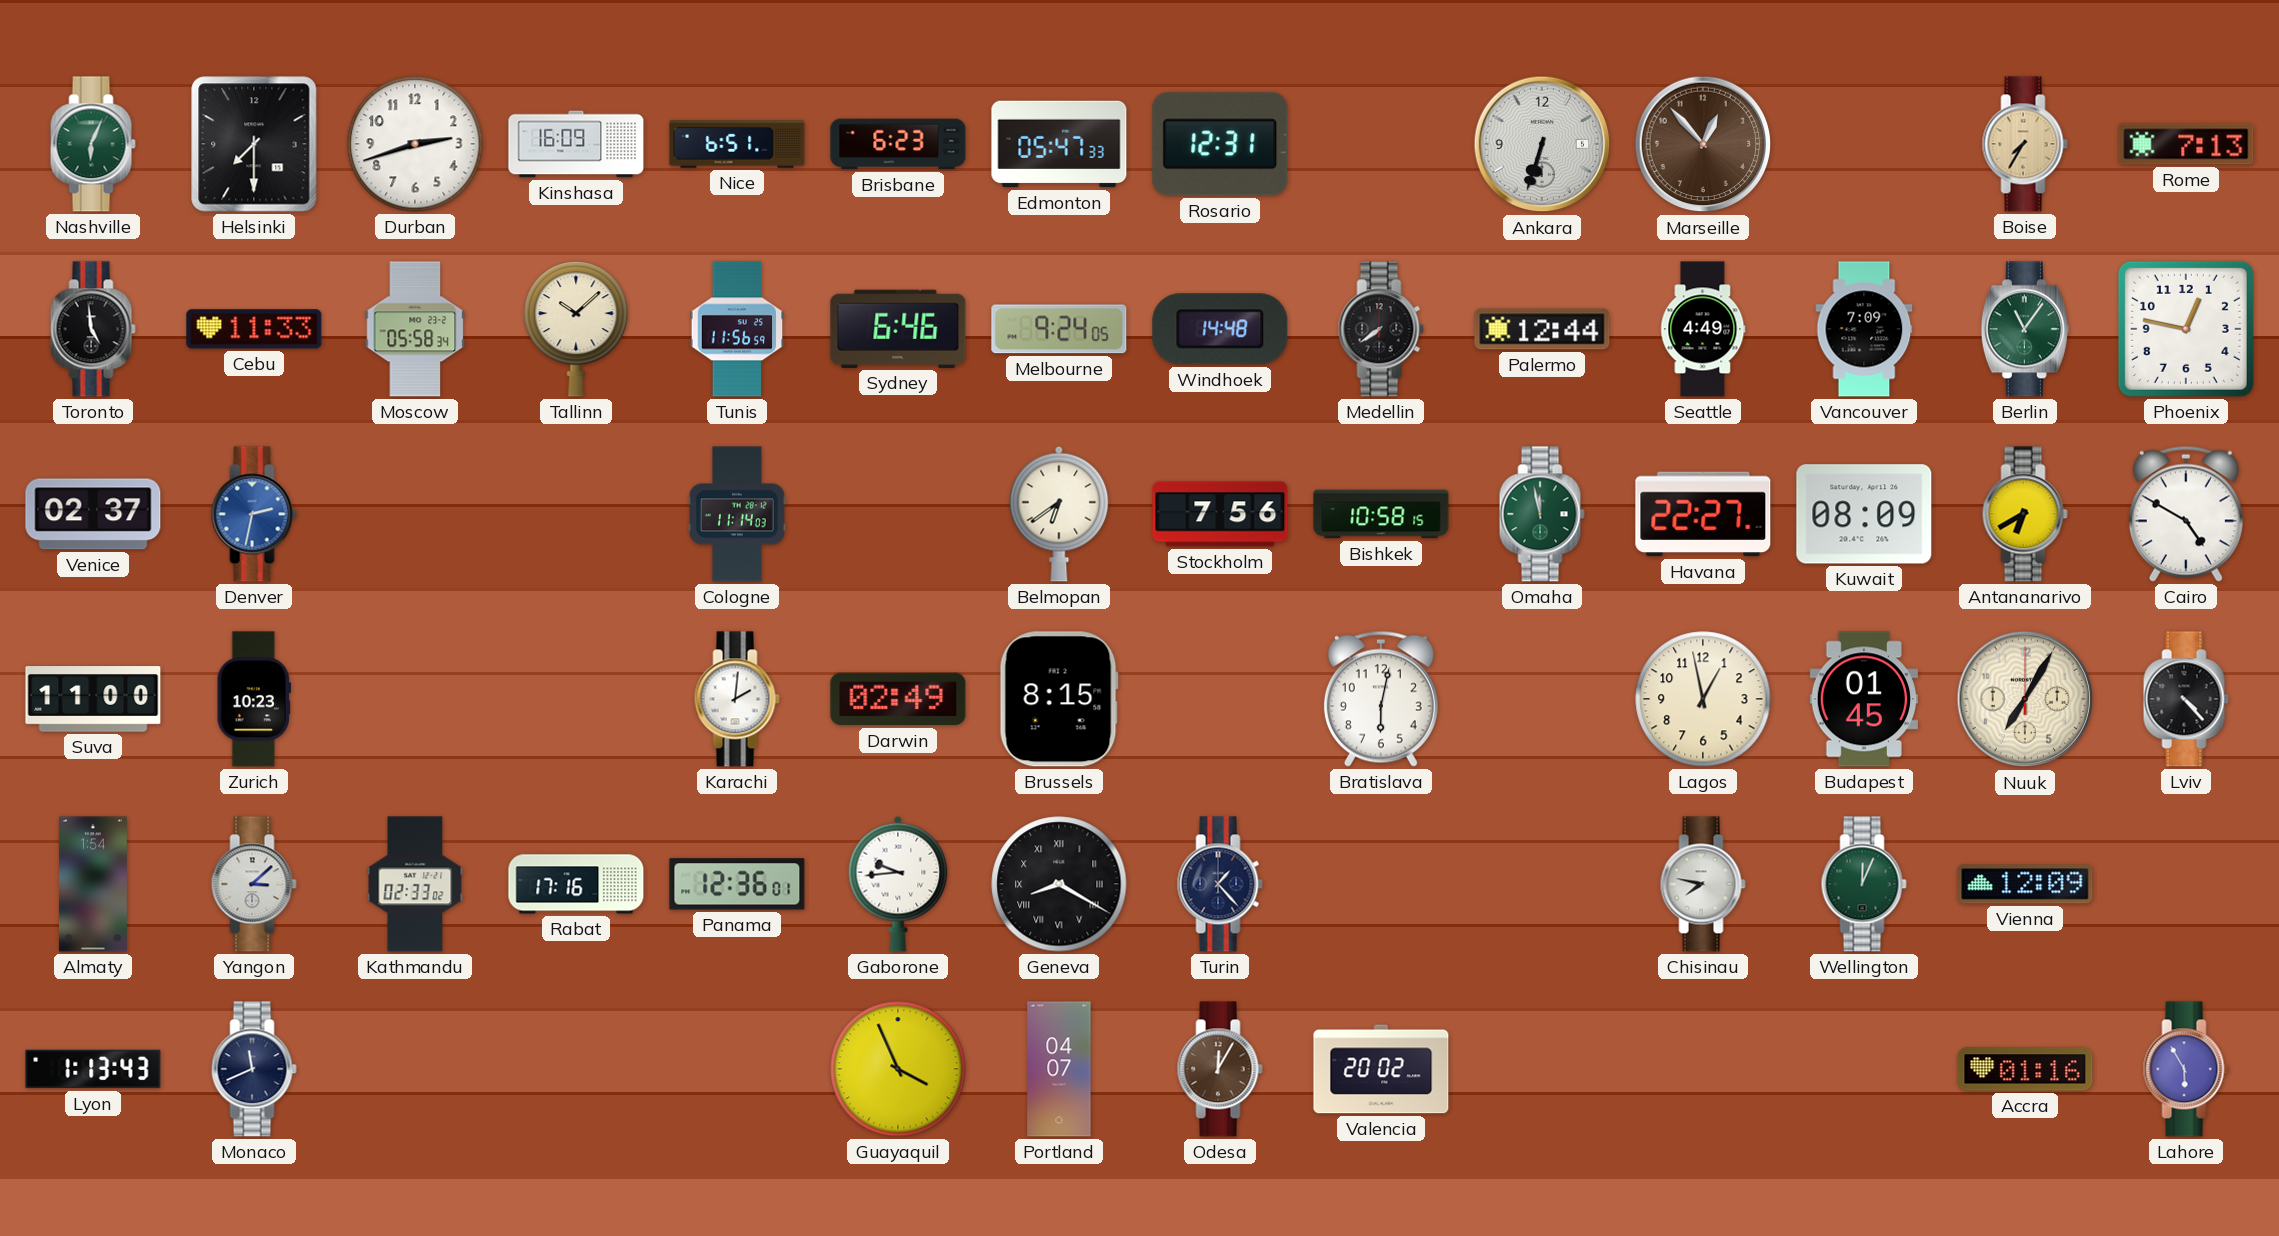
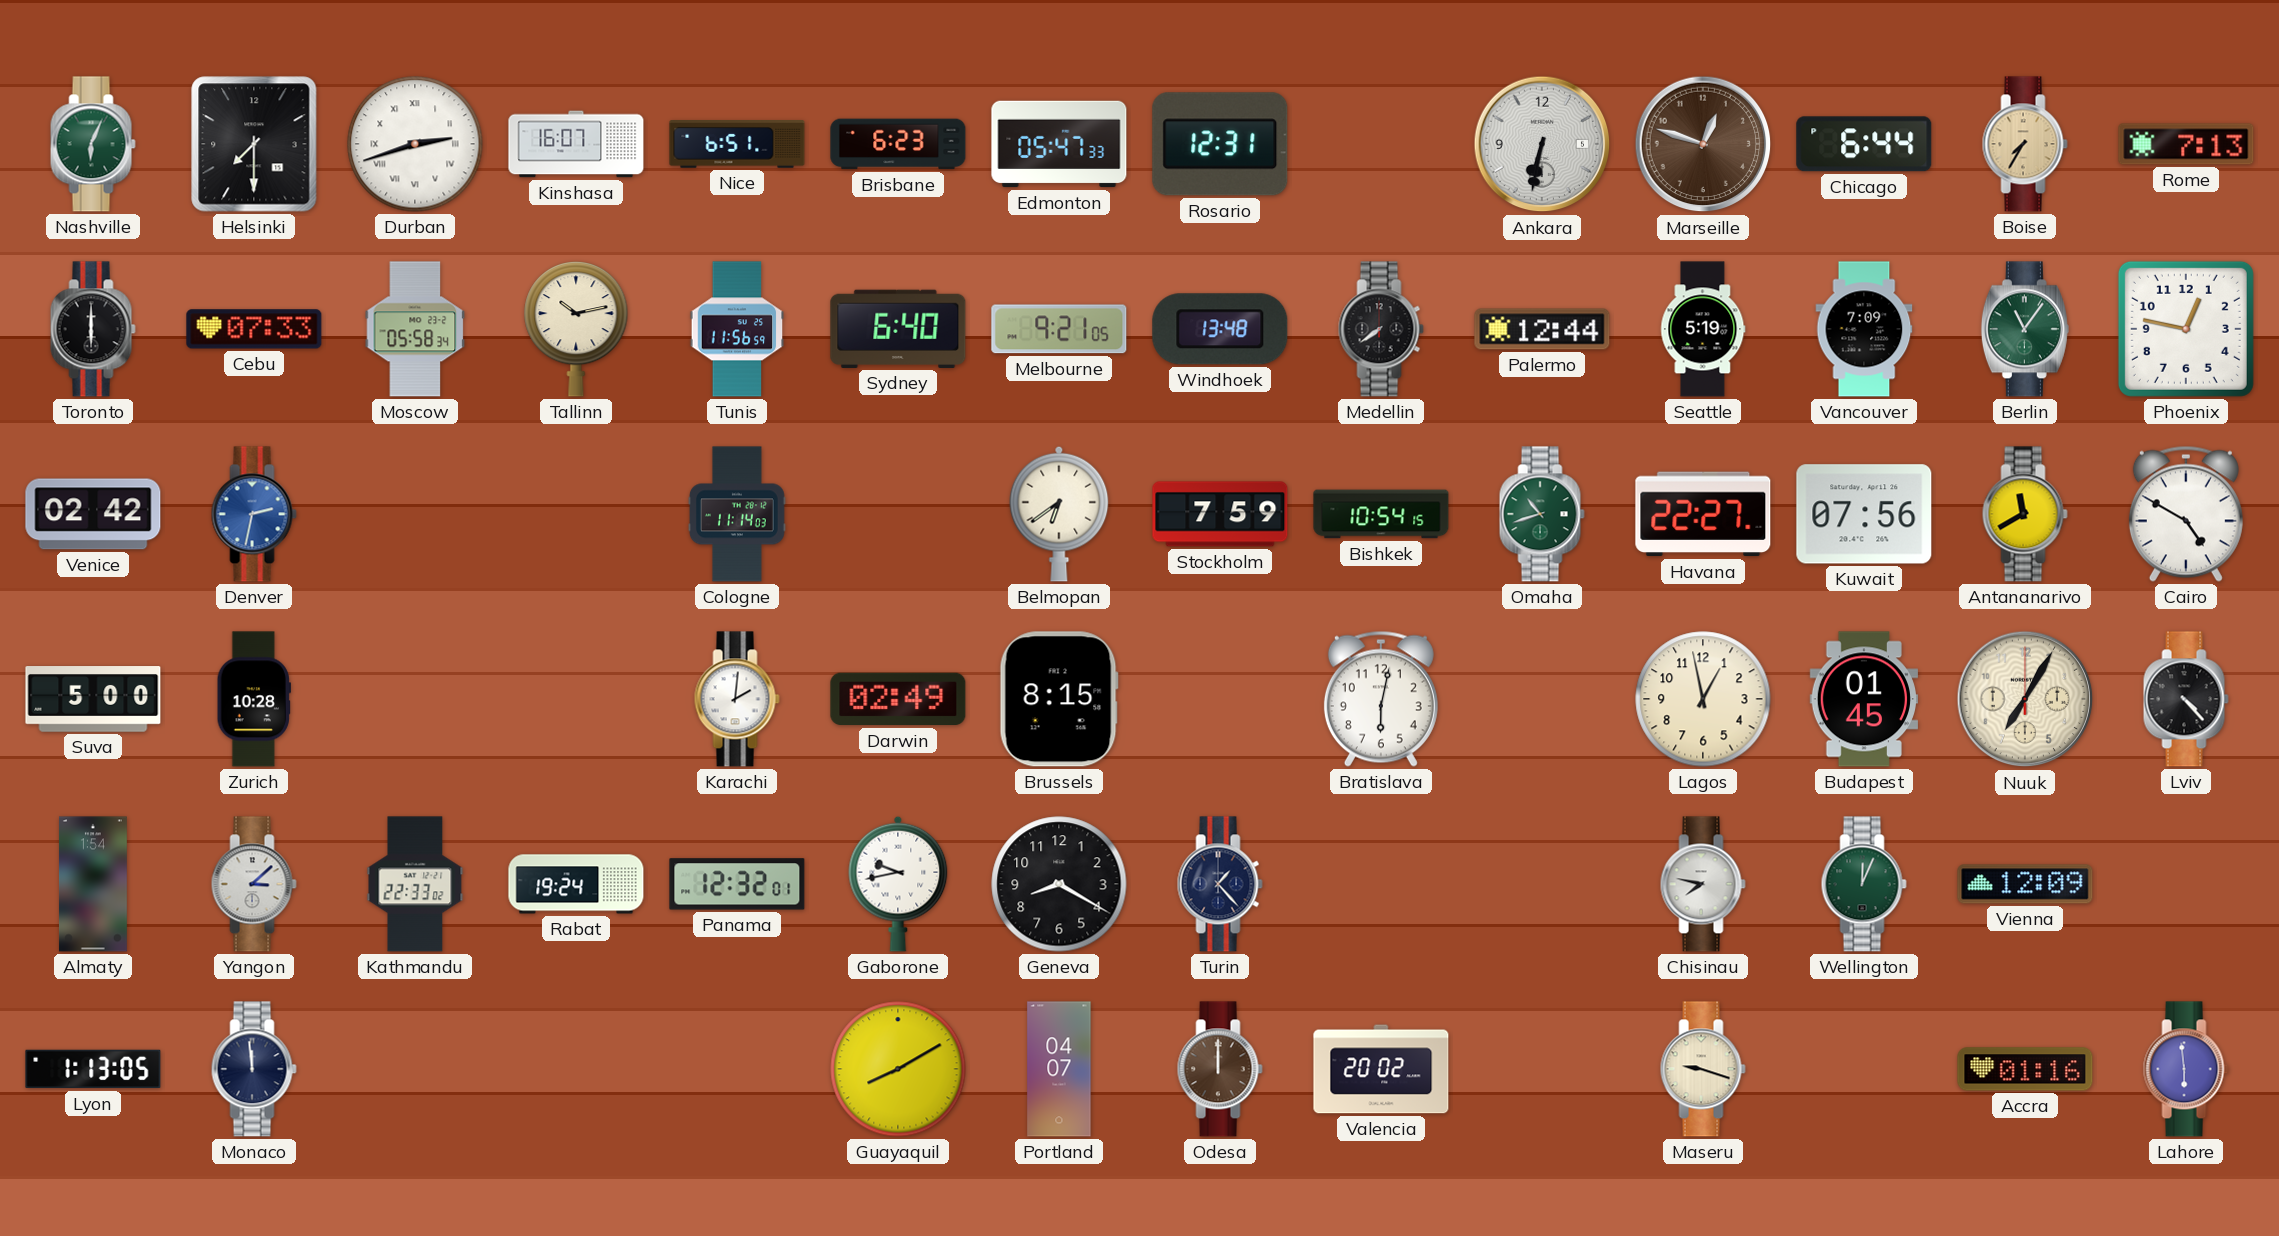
Durban numerals: Arabic -> Roman (415, 144)
Kinshasa: 16:09 -> 16:07 (576, 144)
Ankara: 6:33 -> 6:32 (1542, 144)
Marseille: 12:53 -> 12:48 (1703, 144)
Chicago: none -> 6:44 (1864, 144)
Toronto: 4:59 -> 6:00 (93, 329)
Cebu: 11:33 -> 07:33 (254, 329)
Tallinn: 10:08 -> 10:13 (576, 330)
Sydney: 6:46 -> 6:40 (898, 329)
Melbourne: 9:24 -> 9:21 (1059, 329)
Windhoek: 14:48 -> 13:48 (1220, 329)
Seattle: 4:49 -> 5:19 (1703, 329)
Venice: 02:37 -> 02:42 (93, 514)
Stockholm: 7:56 -> 7:59 (1220, 514)
Bishkek: 10:58 -> 10:54 (1381, 514)
Omaha: 11:58 -> 10:42 (1542, 514)
Kuwait: 08:09 -> 07:56 (1864, 514)
Antananarivo: 6:40 -> 11:40 (2025, 514)
Suva: 11:00 -> 5:00 (93, 699)
Zurich: 10:23 -> 10:28 (254, 699)
Kathmandu: 02:33 -> 22:33 (415, 884)
Rabat: 17:16 -> 19:24 (576, 884)
Panama: 12:36 -> 12:32 (737, 884)
Gaborone: 9:44 -> 9:43 (898, 884)
Geneva numerals: Roman -> Arabic (1059, 884)
Lyon: 1:13:43 -> 1:13:05 (93, 1069)
Monaco: 11:41 -> 11:59 (254, 1069)
Guayaquil: 3:56 -> 8:10 (898, 1069)
Odesa: 12:05 -> 12:00 (1220, 1069)
Maseru: none -> 9:18 (1703, 1069)
Lahore: 5:55 -> 5:59 (2186, 1069)
